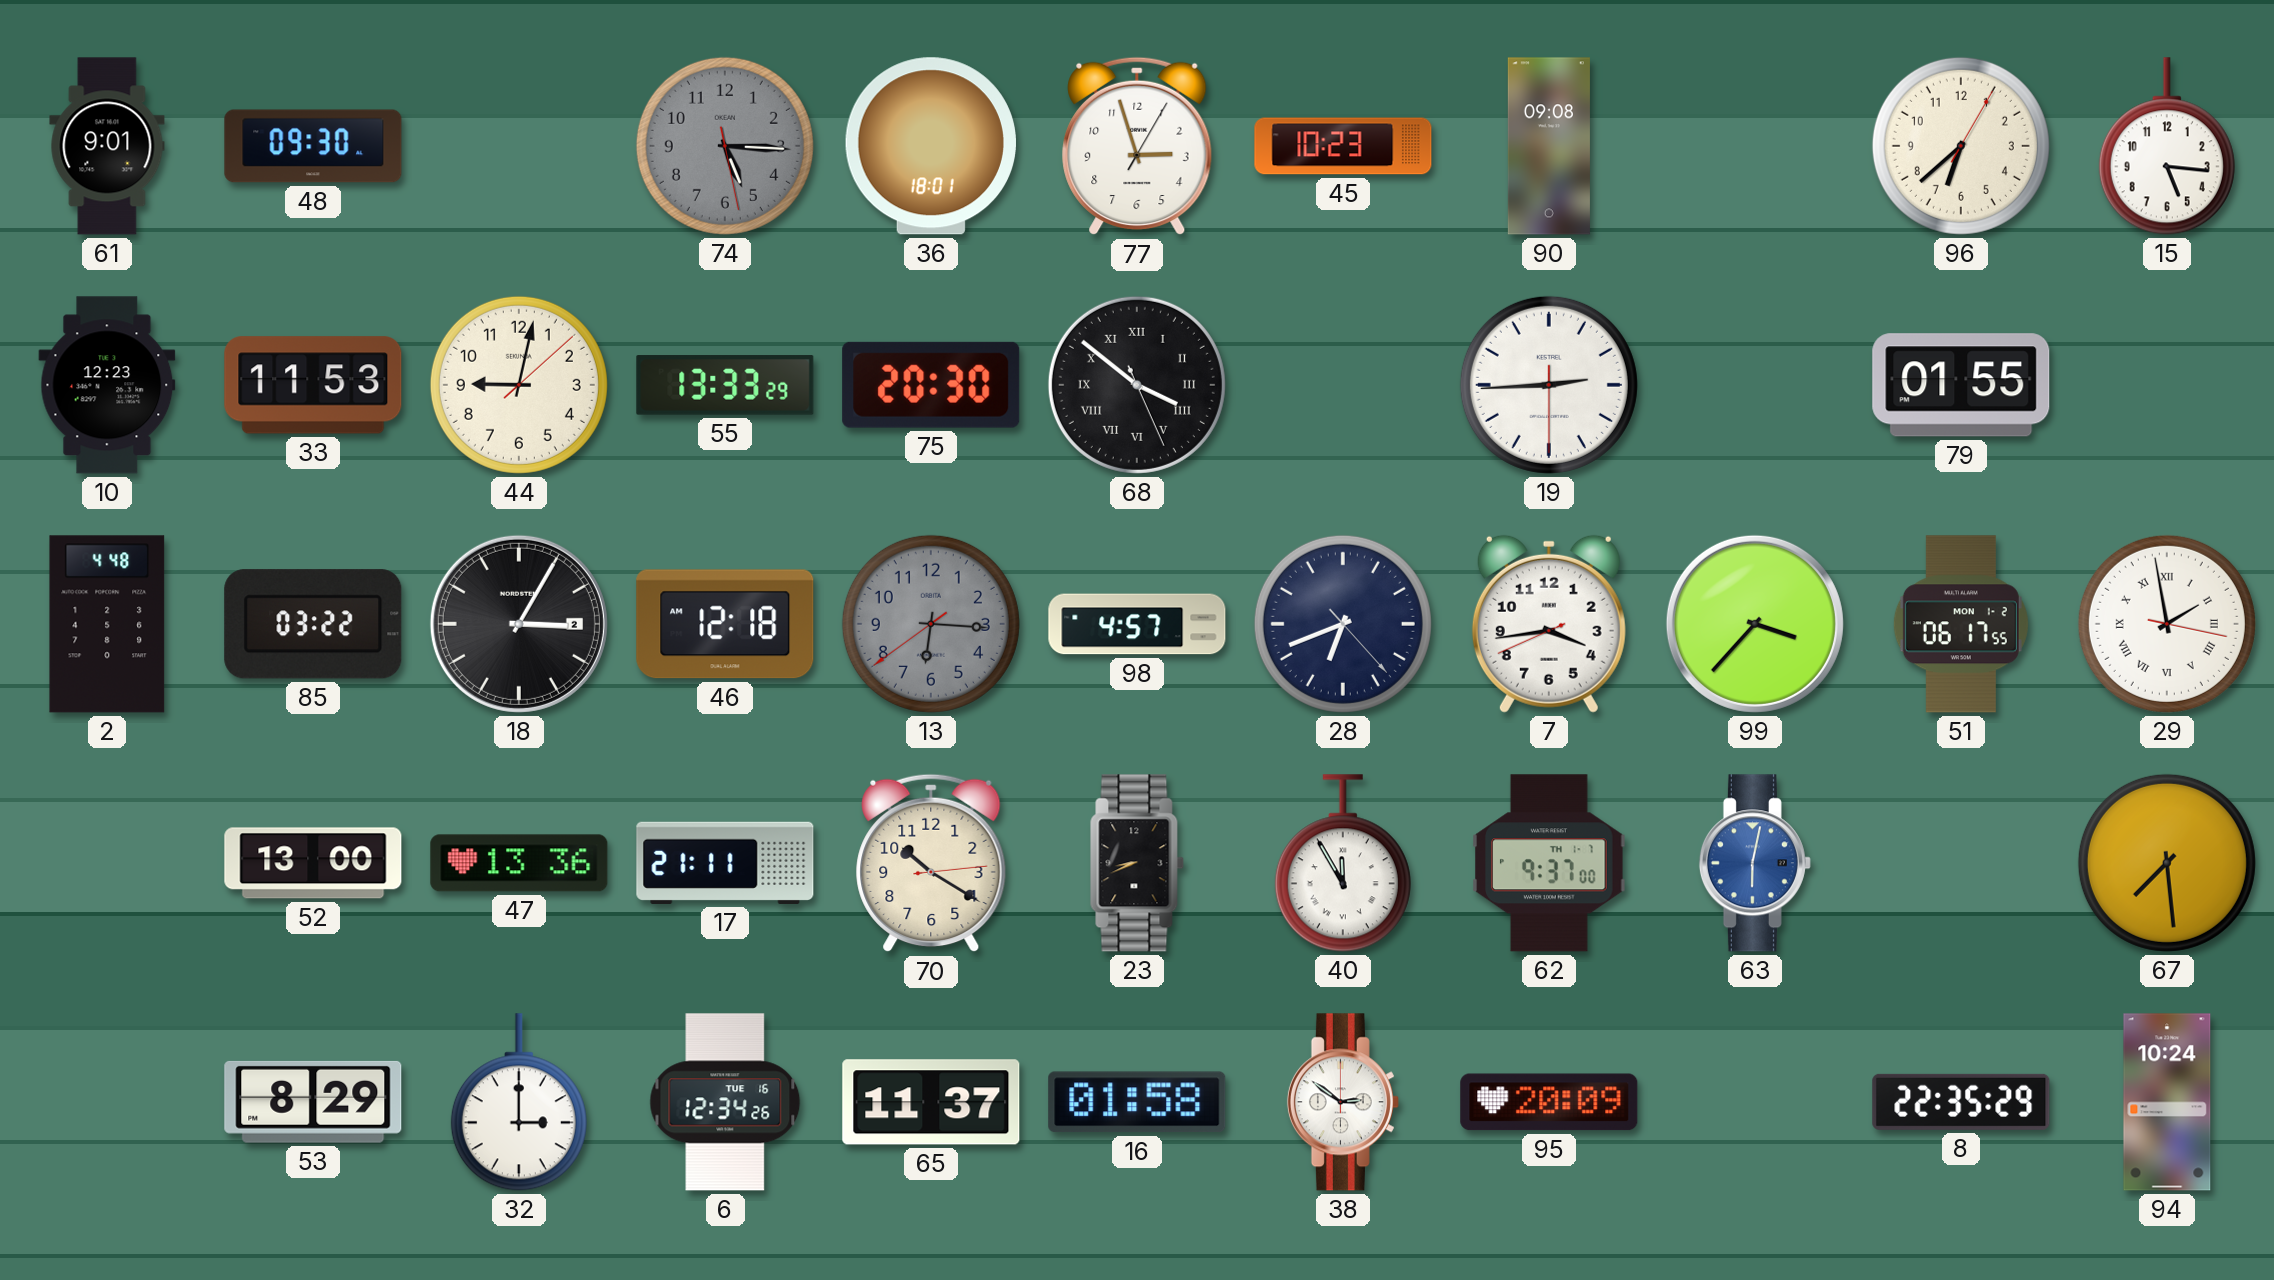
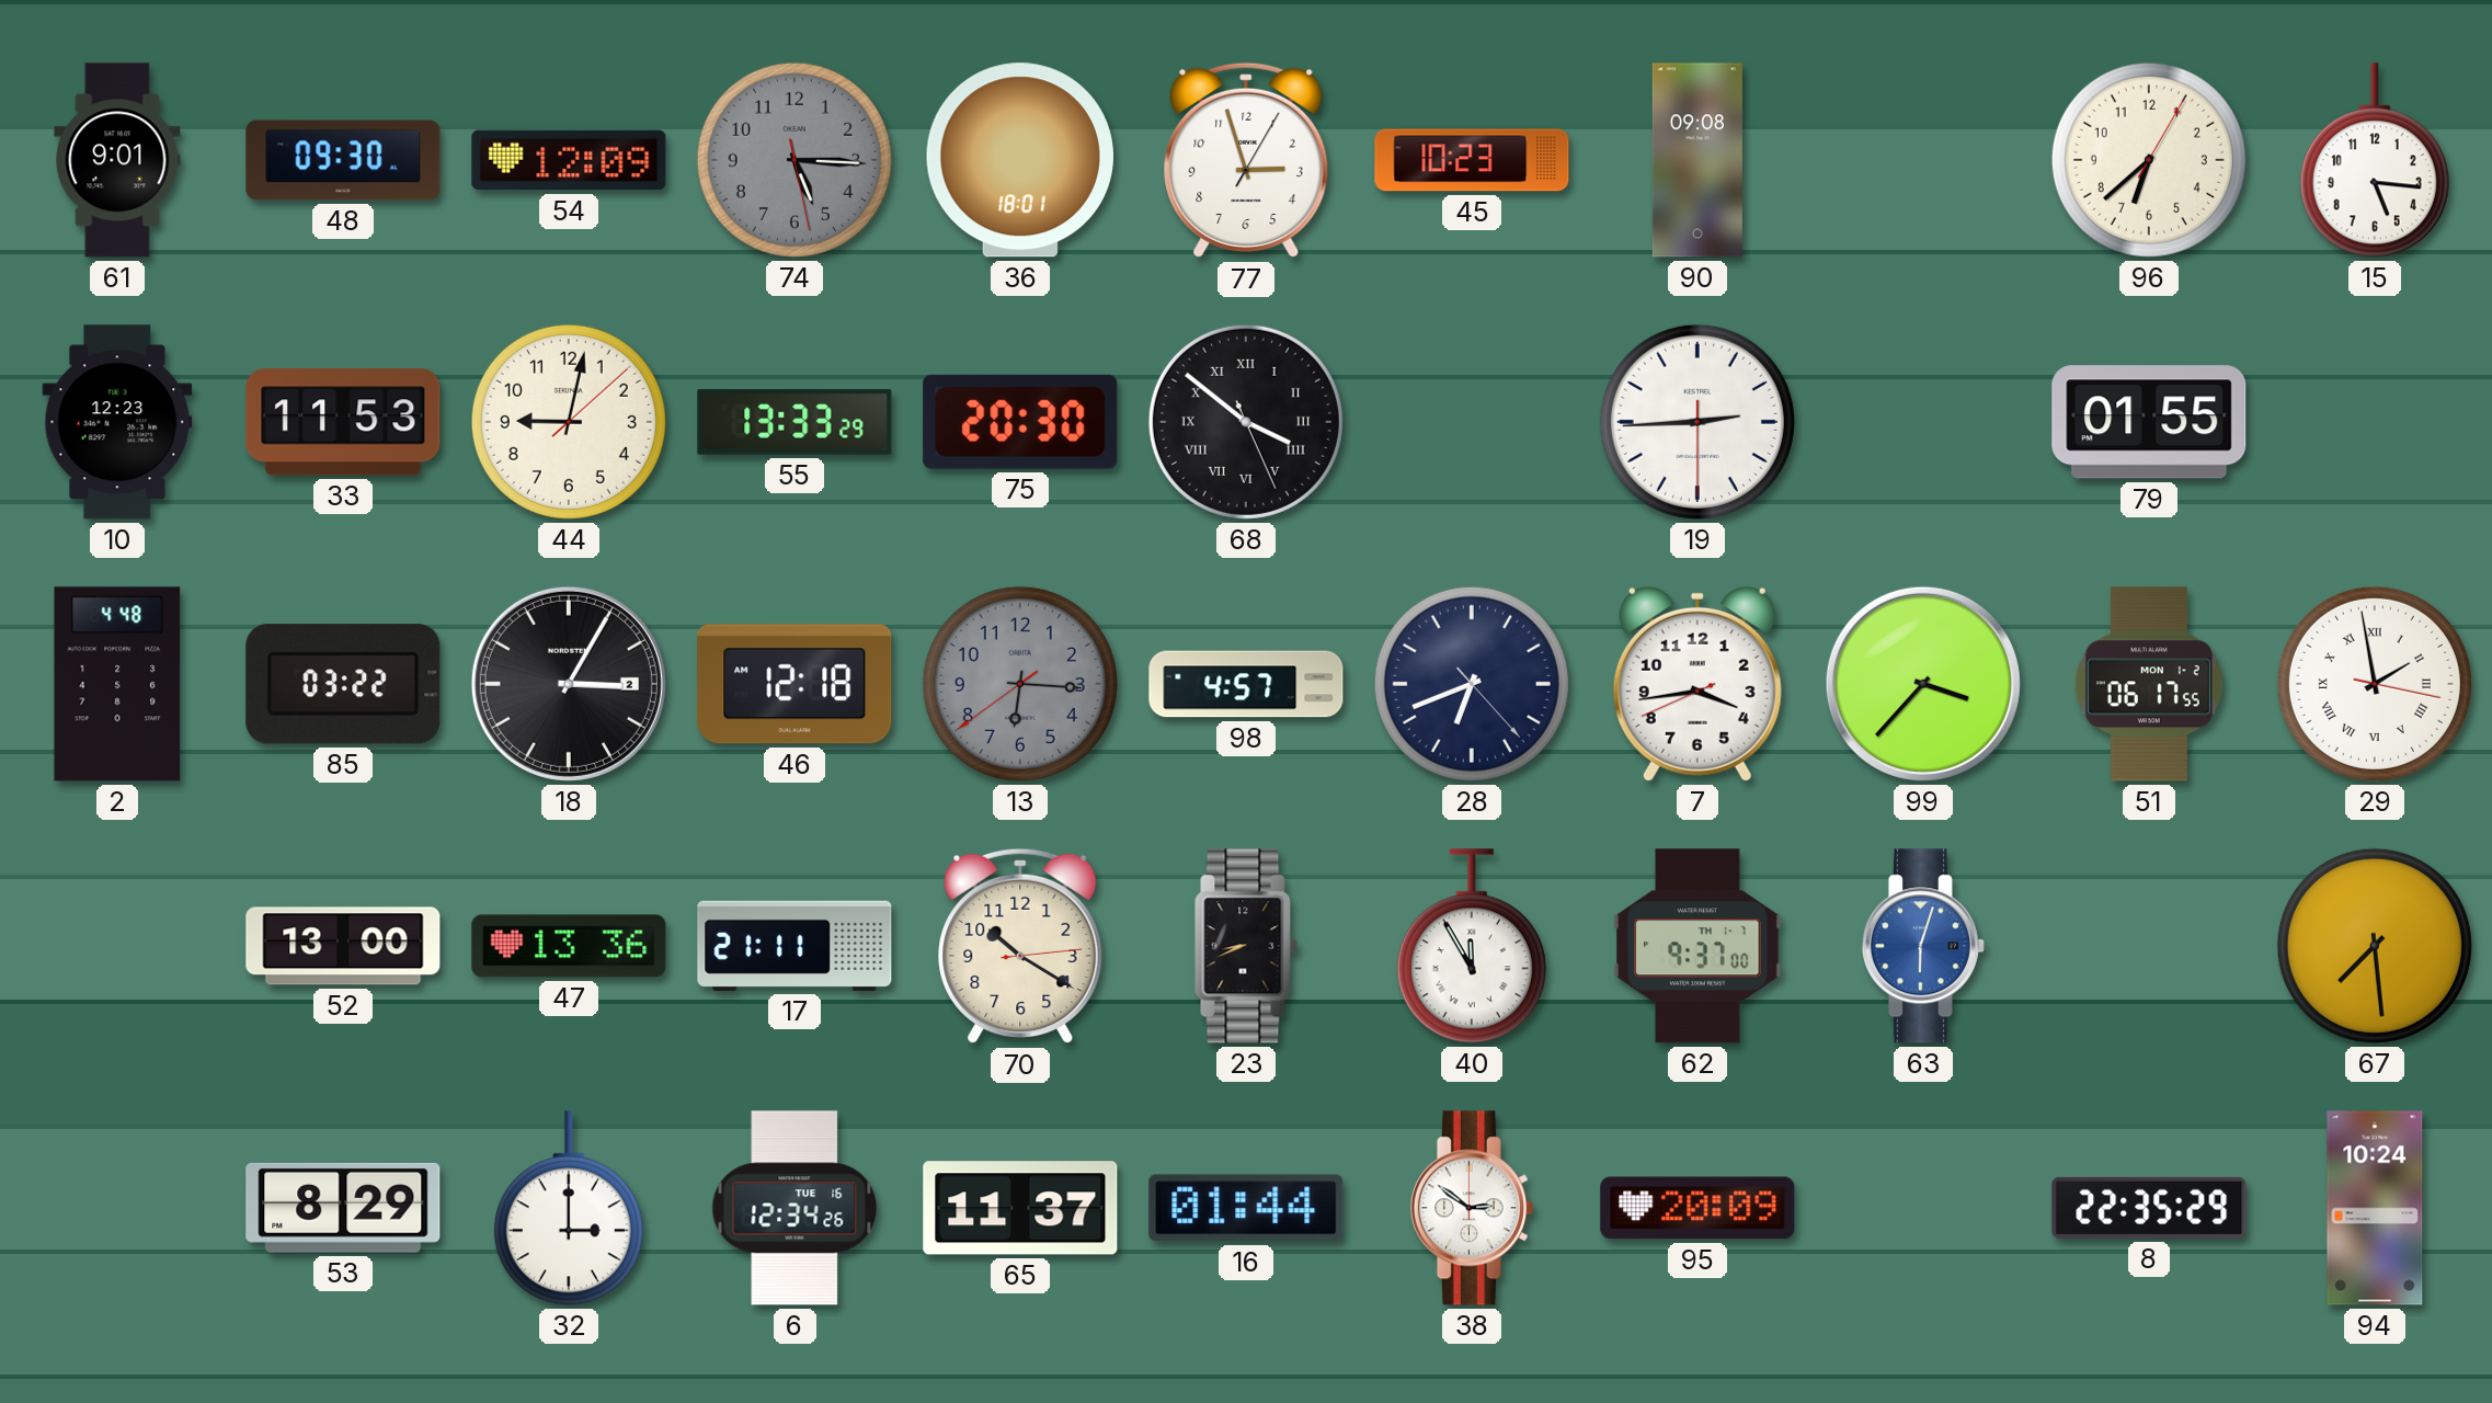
54: none -> 12:09 (569, 160)
63: 6:02 -> 6:03 (1923, 946)
16: 01:58 -> 01:44 (1246, 1208)
